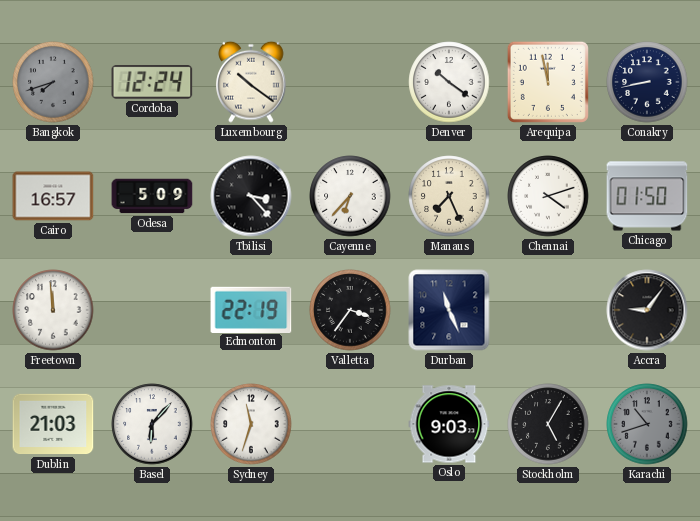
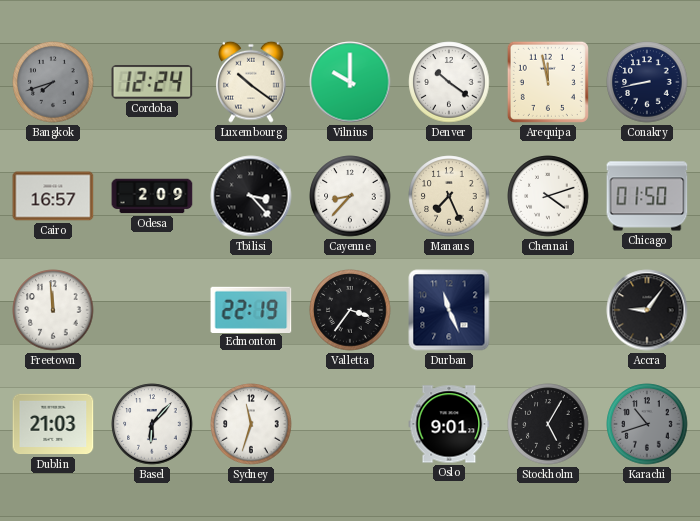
Vilnius: none -> 10:00 (350, 82)
Odesa: 5:09 -> 2:09 (152, 196)
Cayenne: 6:37 -> 8:37 (350, 196)
Oslo: 9:03 -> 9:01 (449, 424)
